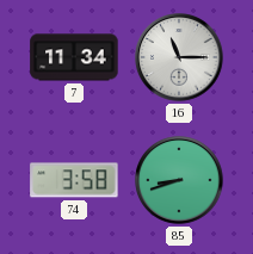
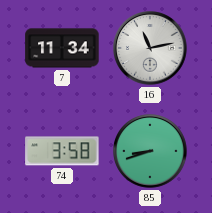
16: 11:15 -> 11:13 (150, 48)
